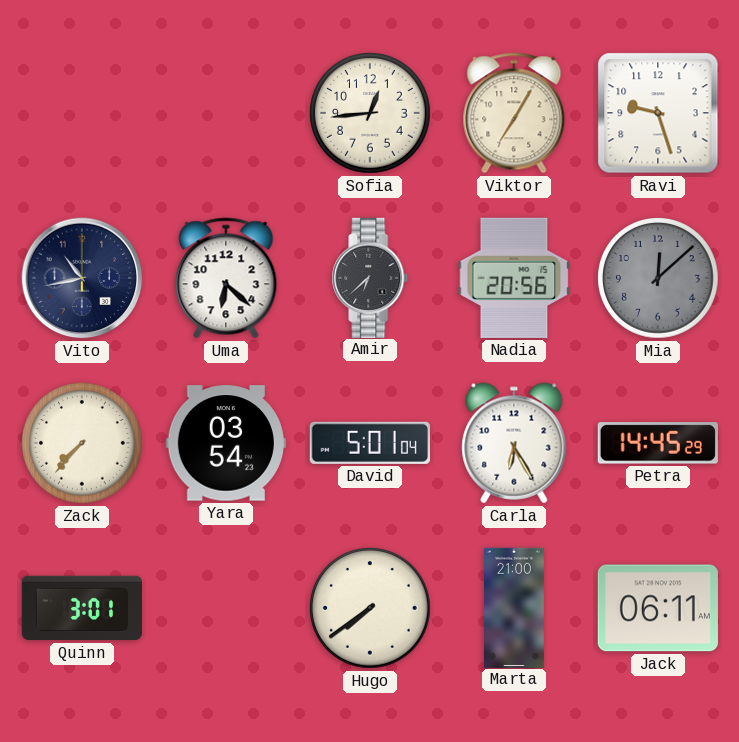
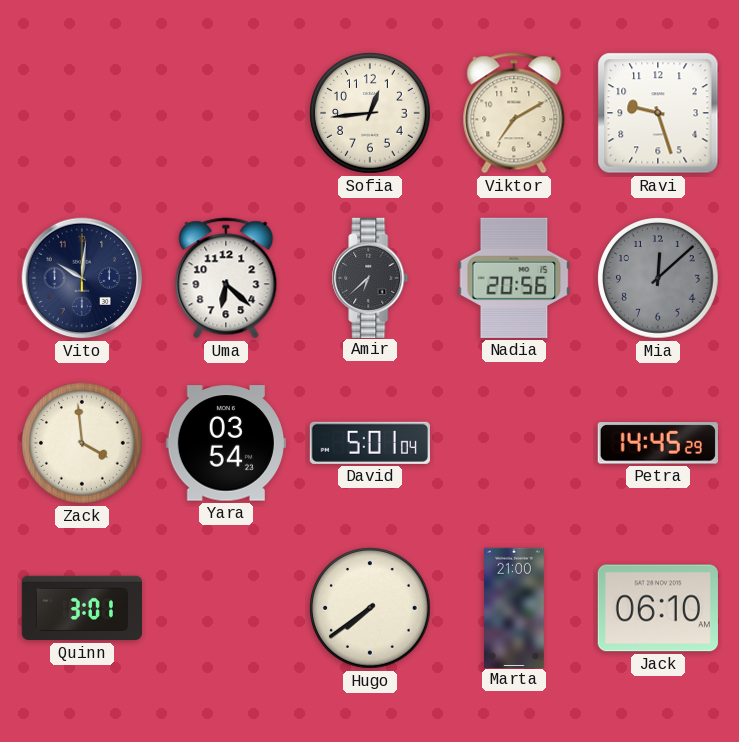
Viktor: 7:05 -> 7:10 (514, 113)
Vito: 10:43 -> 10:01 (82, 278)
Zack: 7:37 -> 3:59 (82, 443)
Carla: 6:25 -> none (514, 443)
Jack: 06:11 -> 06:10 (658, 608)
